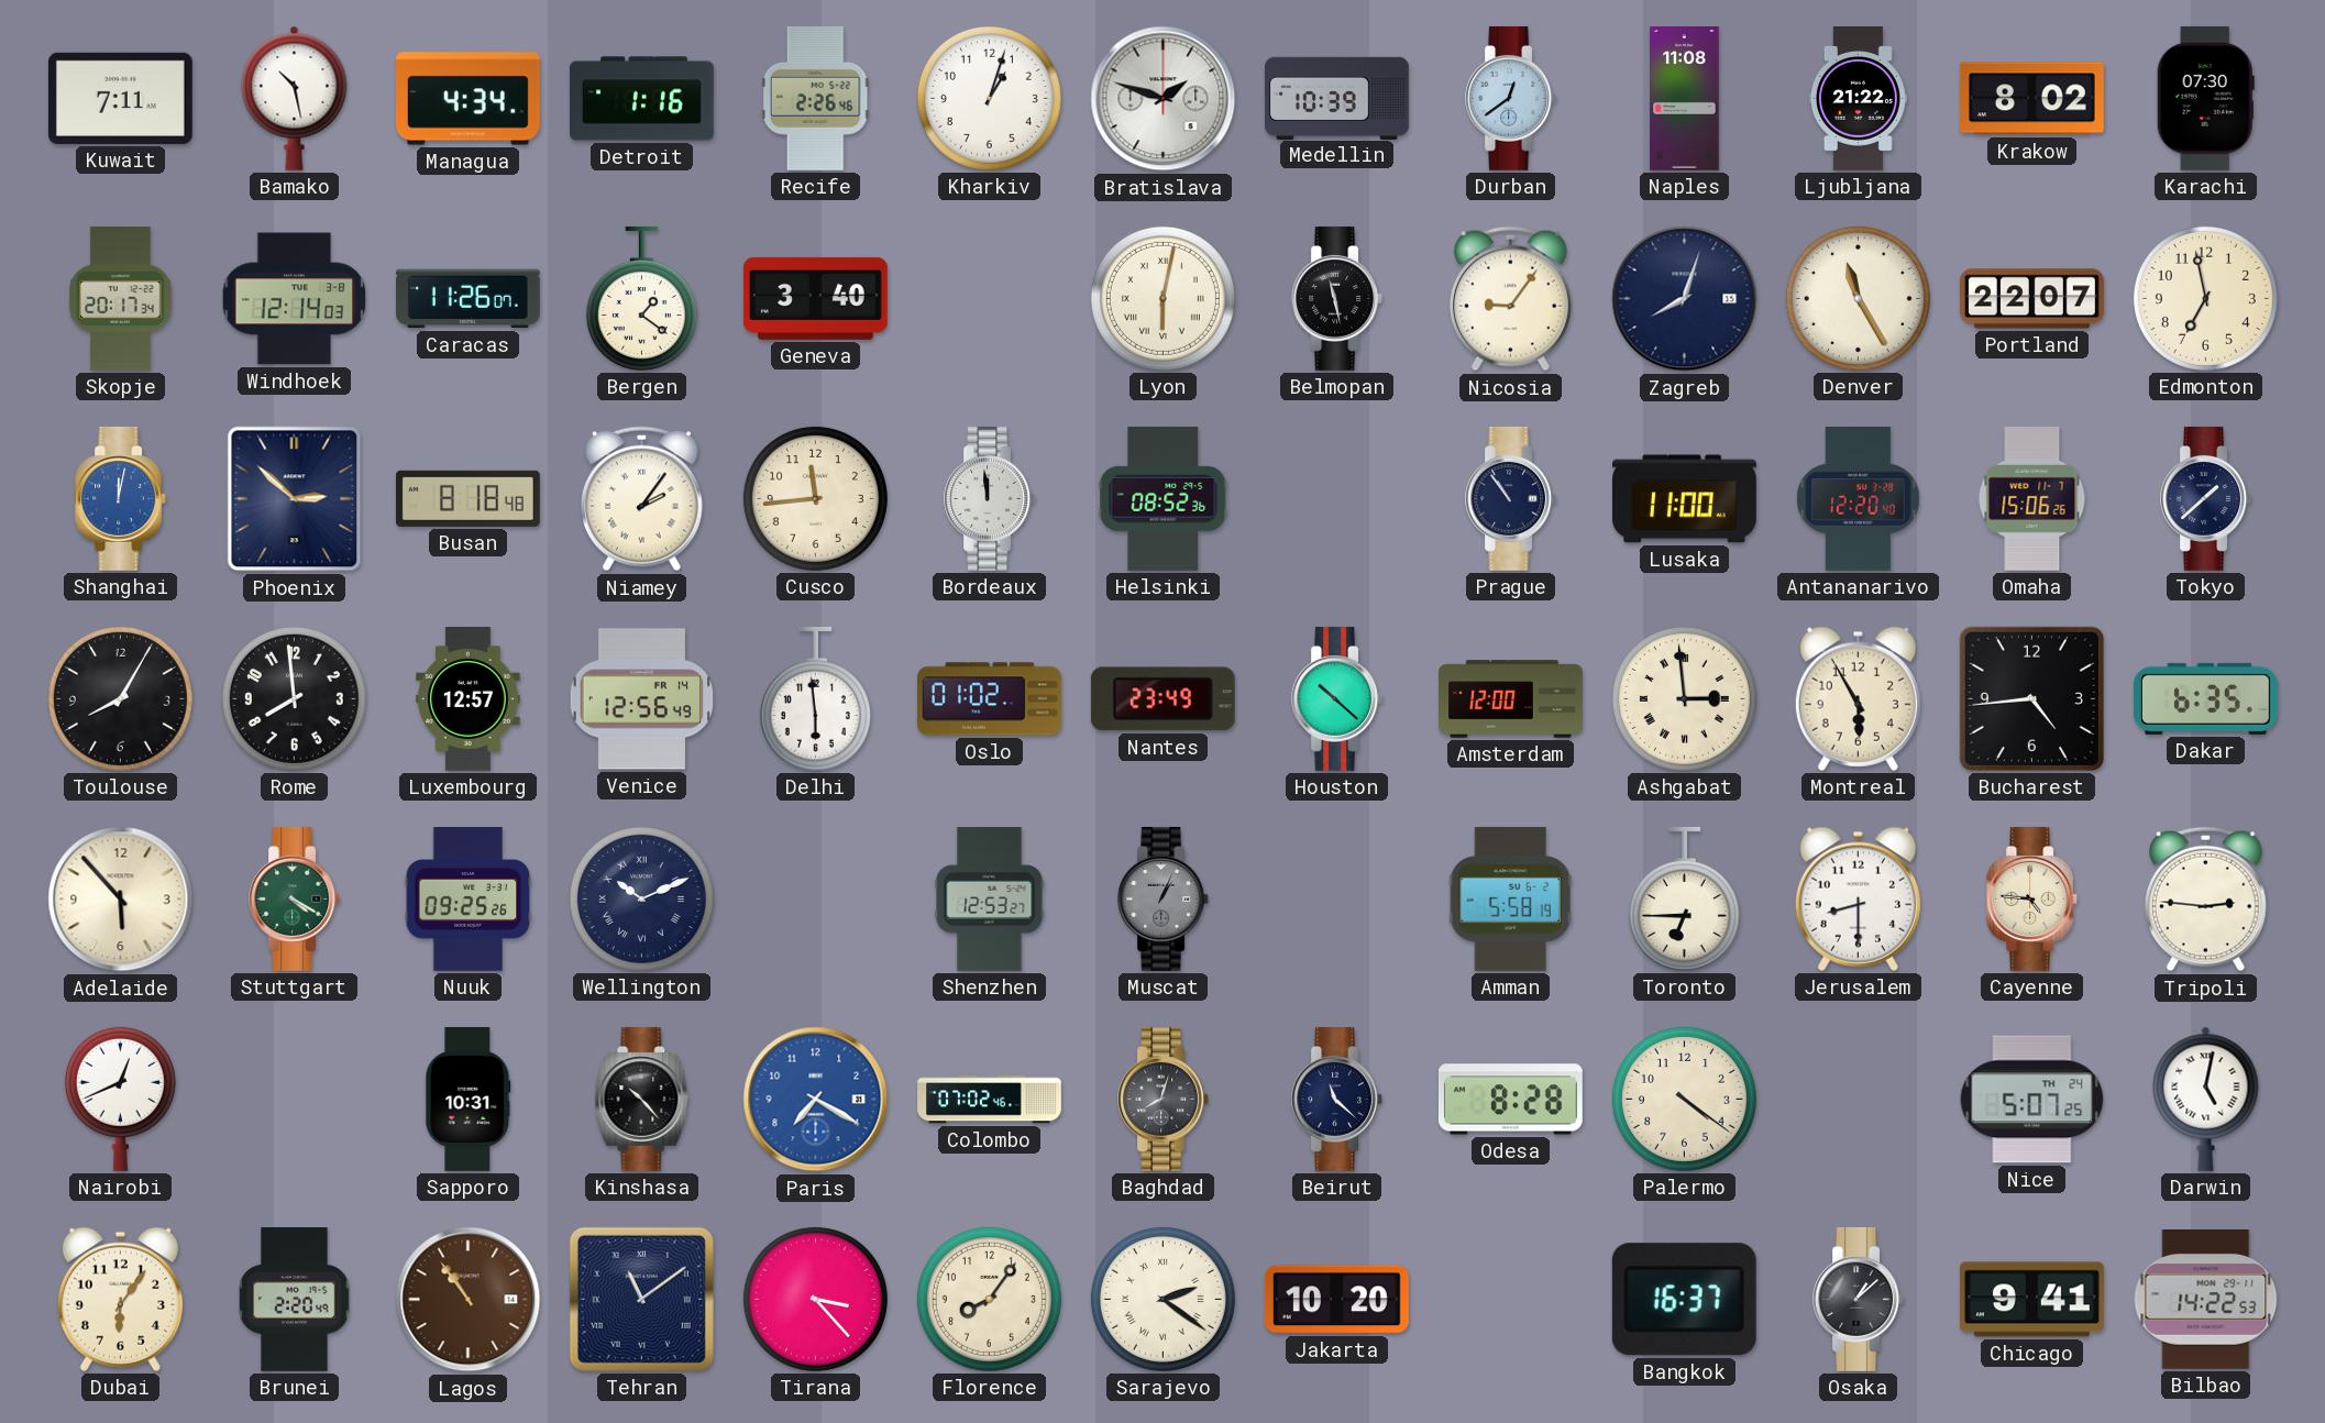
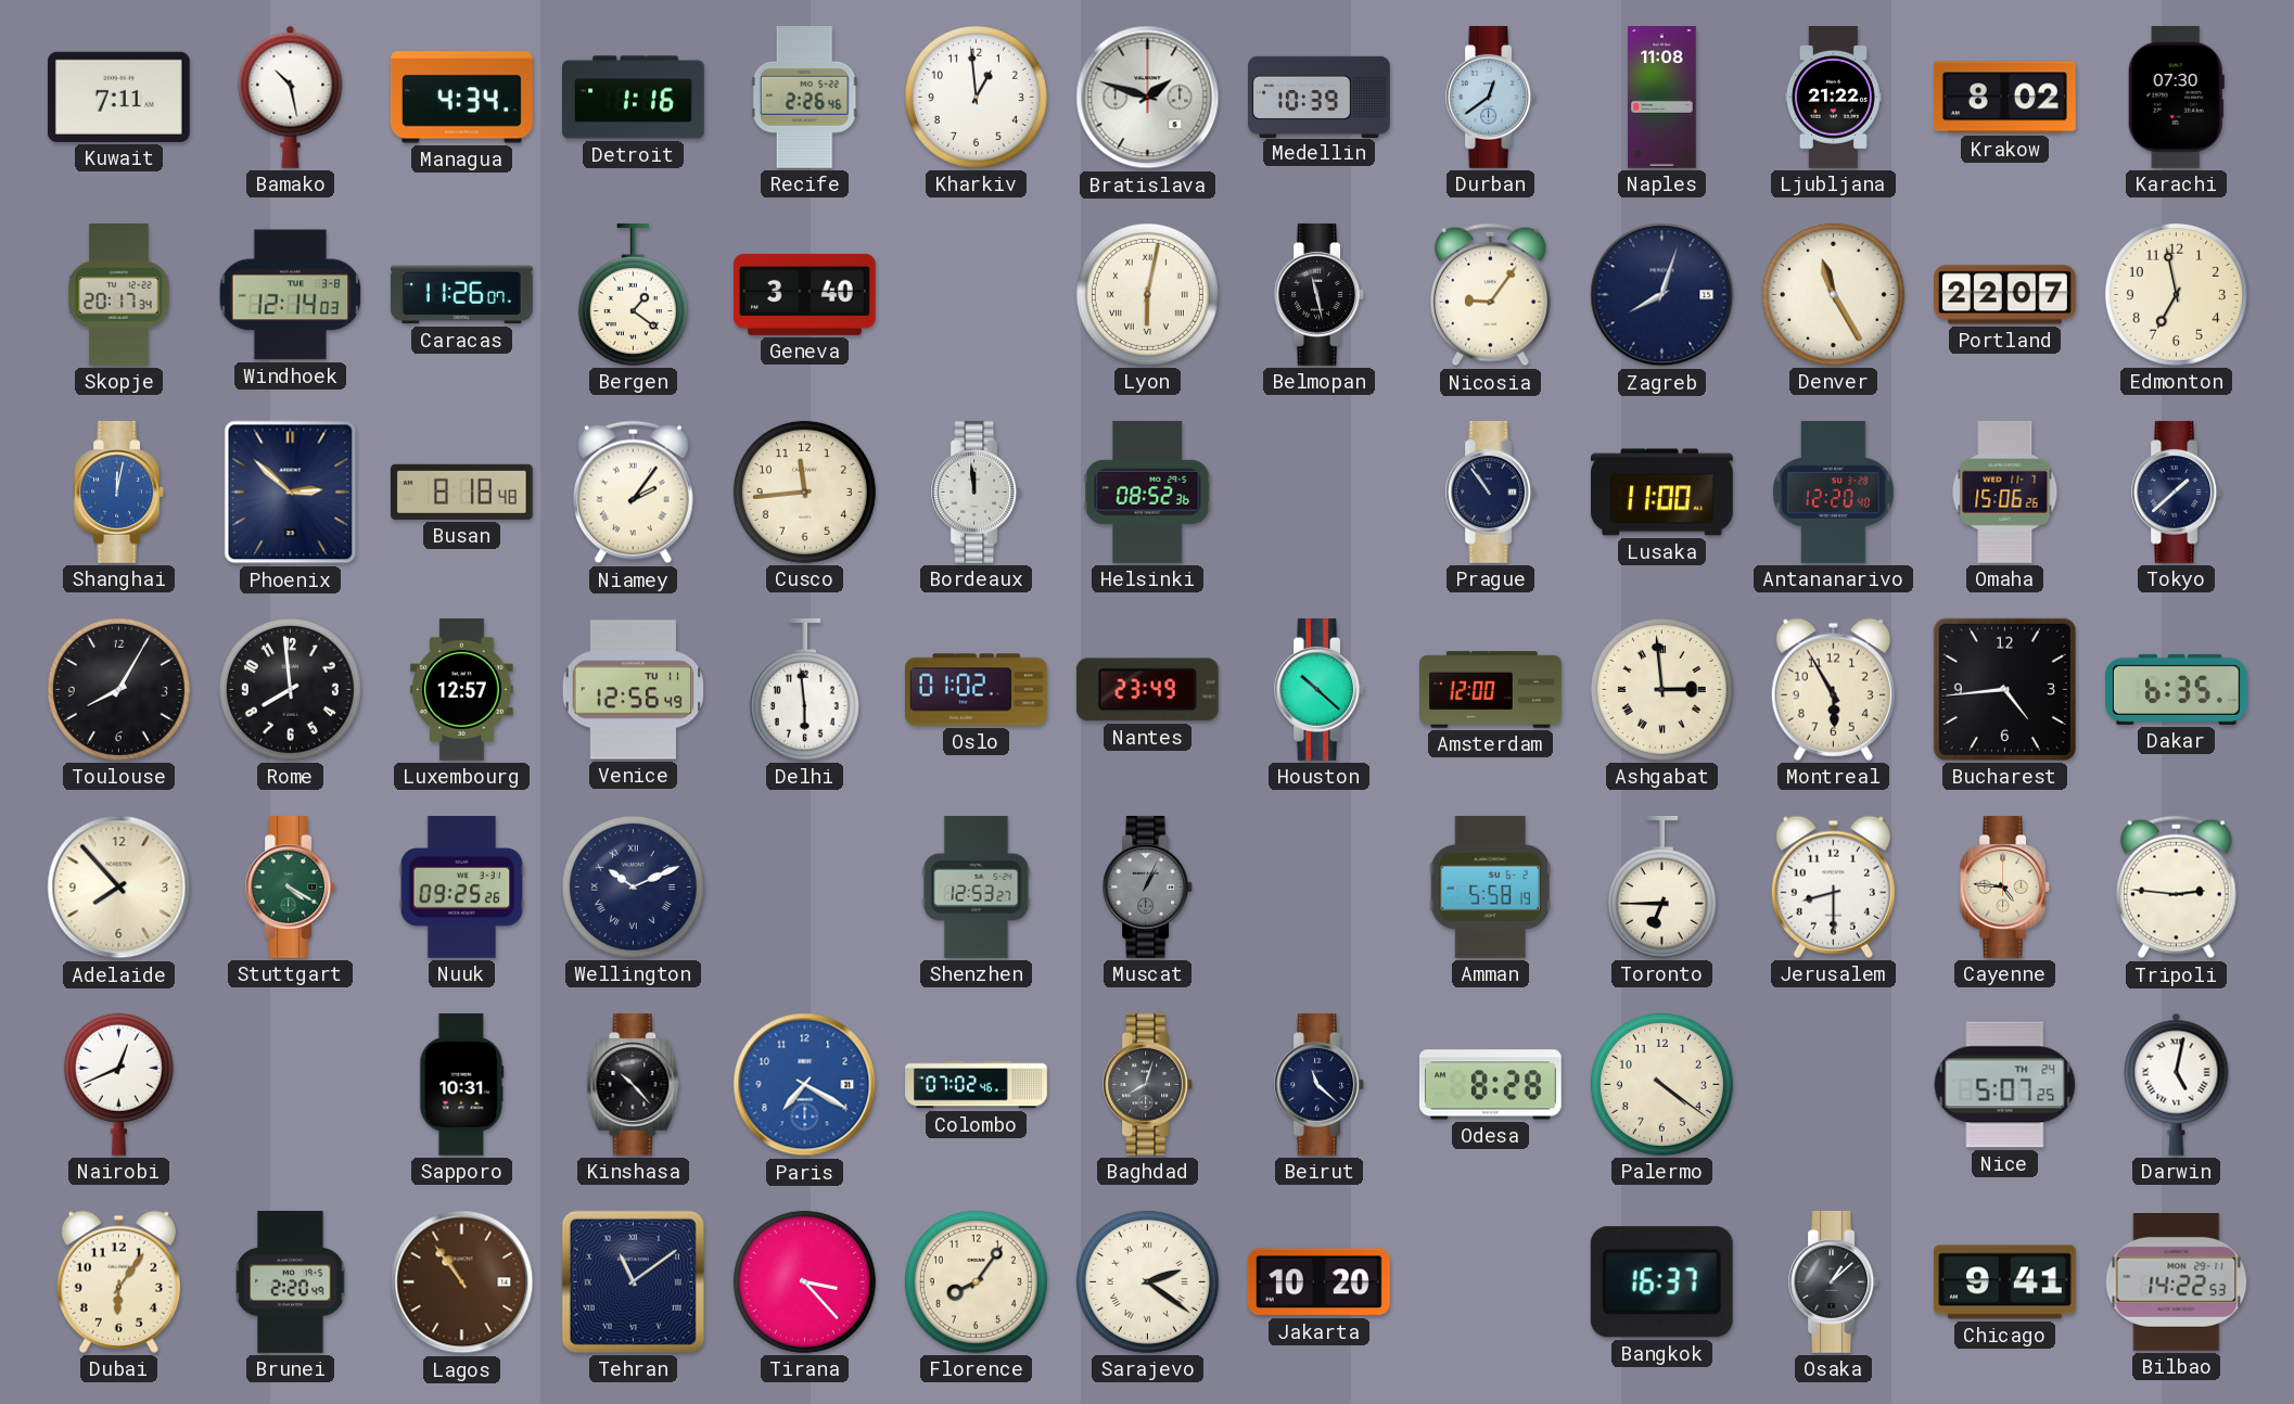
Kharkiv: 1:03 -> 12:59 (976, 97)
Venice date: FR 14 -> TU 11 (634, 690)
Adelaide: 5:53 -> 7:53 (119, 888)
